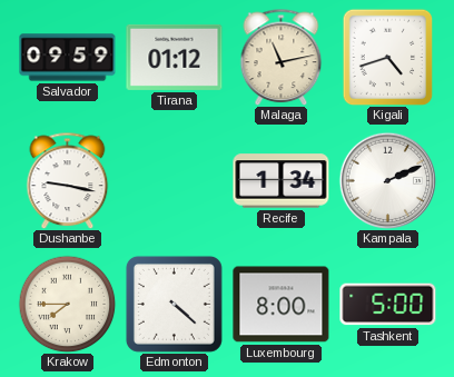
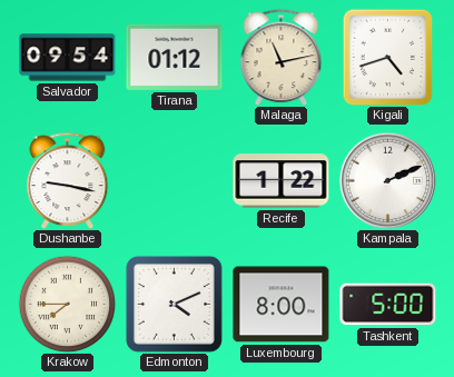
Salvador: 09:59 -> 09:54 (68, 58)
Recife: 1:34 -> 1:22 (282, 181)
Edmonton: 4:22 -> 4:11 (174, 304)
